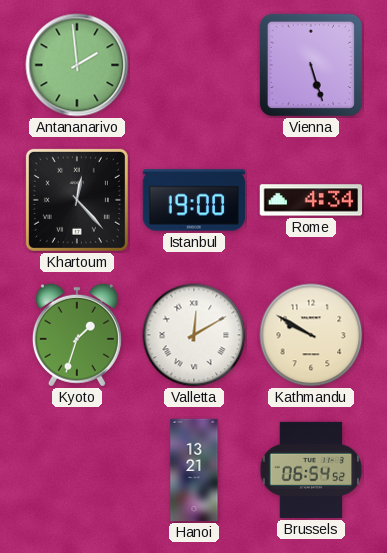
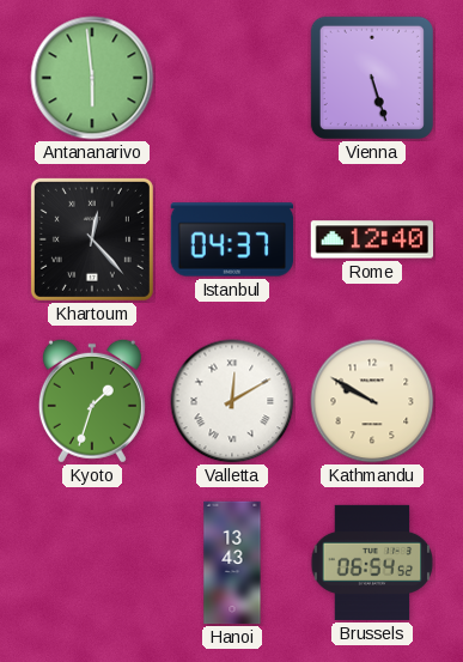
Antananarivo: 1:59 -> 5:59 (92, 78)
Istanbul: 19:00 -> 04:37 (232, 239)
Rome: 4:34 -> 12:40 (372, 239)
Hanoi: 13:21 -> 13:43 (232, 563)
